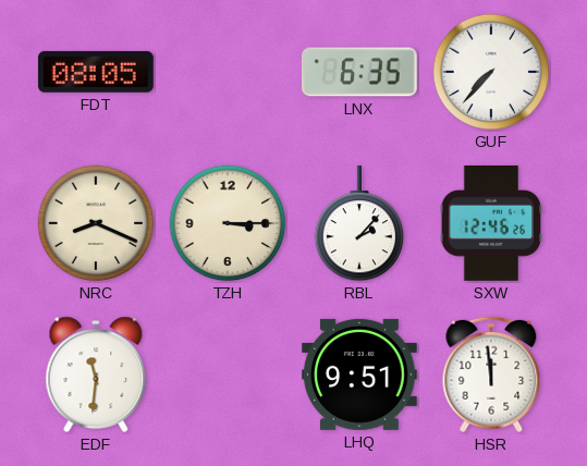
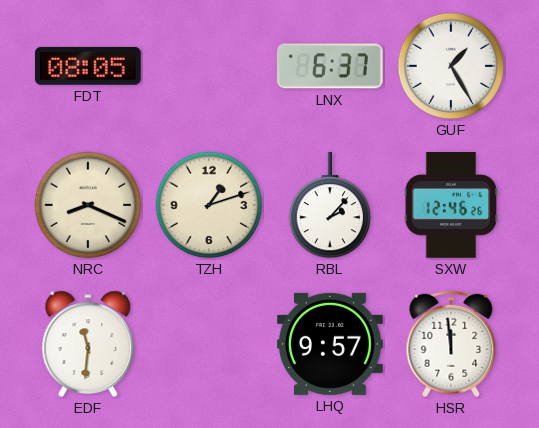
LNX: 6:35 -> 6:37 (331, 66)
GUF: 7:37 -> 1:25 (451, 66)
TZH: 3:15 -> 1:12 (209, 205)
LHQ: 9:51 -> 9:57 (331, 344)
